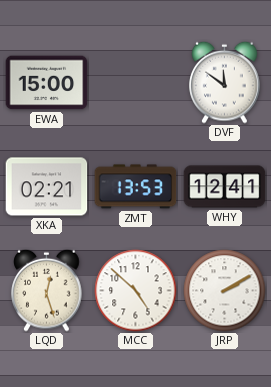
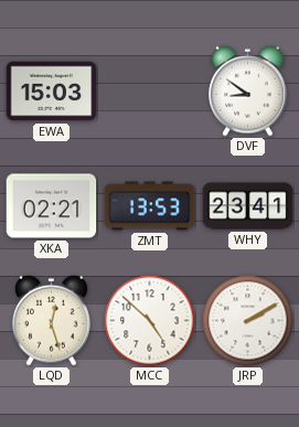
EWA: 15:00 -> 15:03 (52, 92)
DVF: 11:51 -> 8:51 (248, 90)
WHY: 12:41 -> 23:41 (248, 206)
